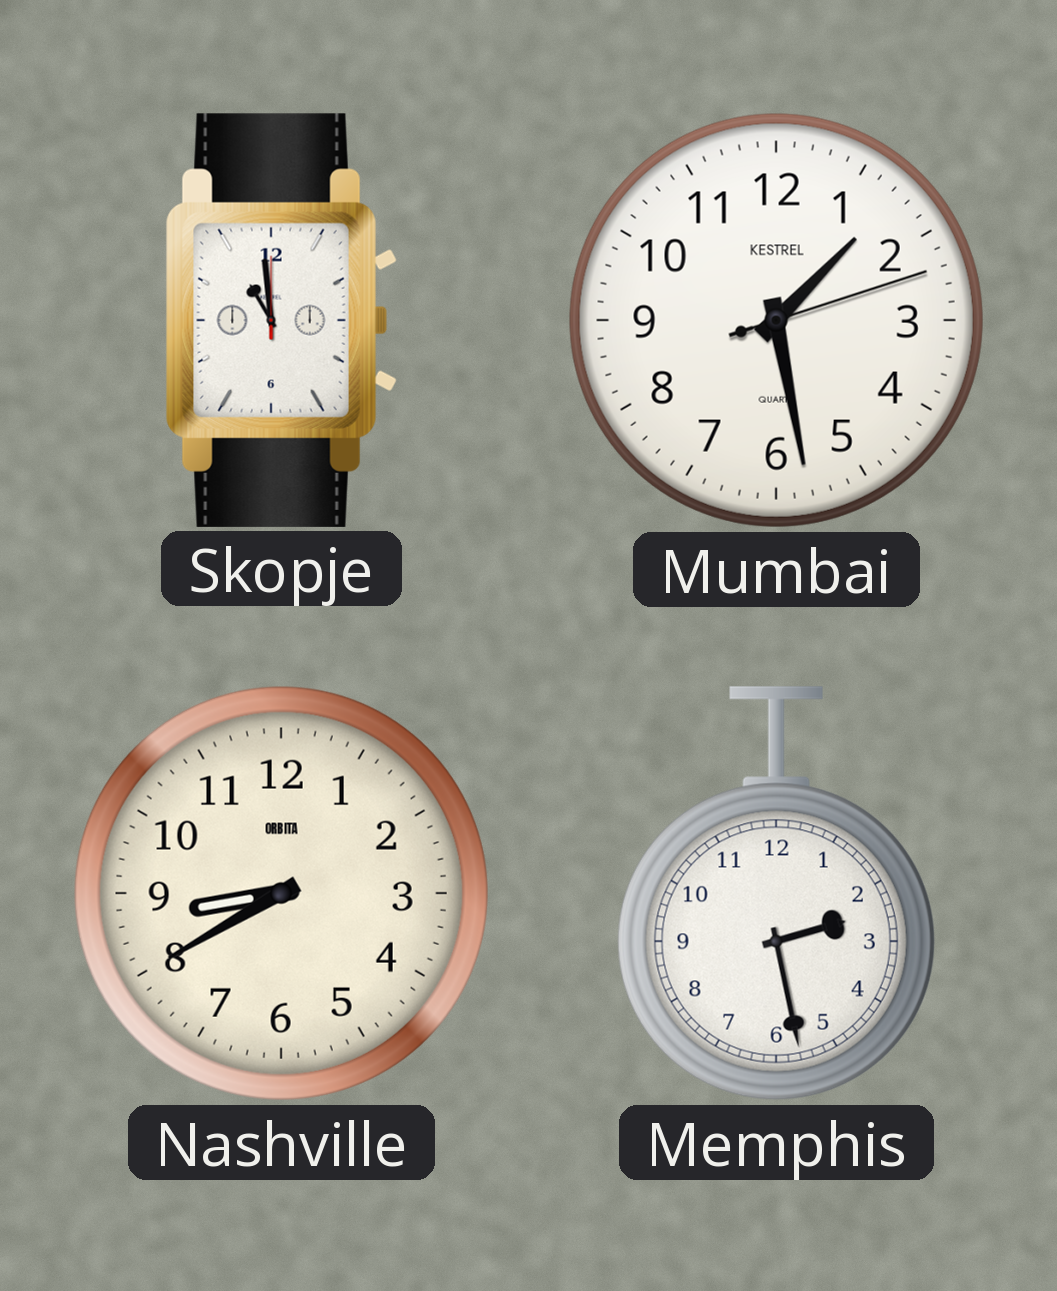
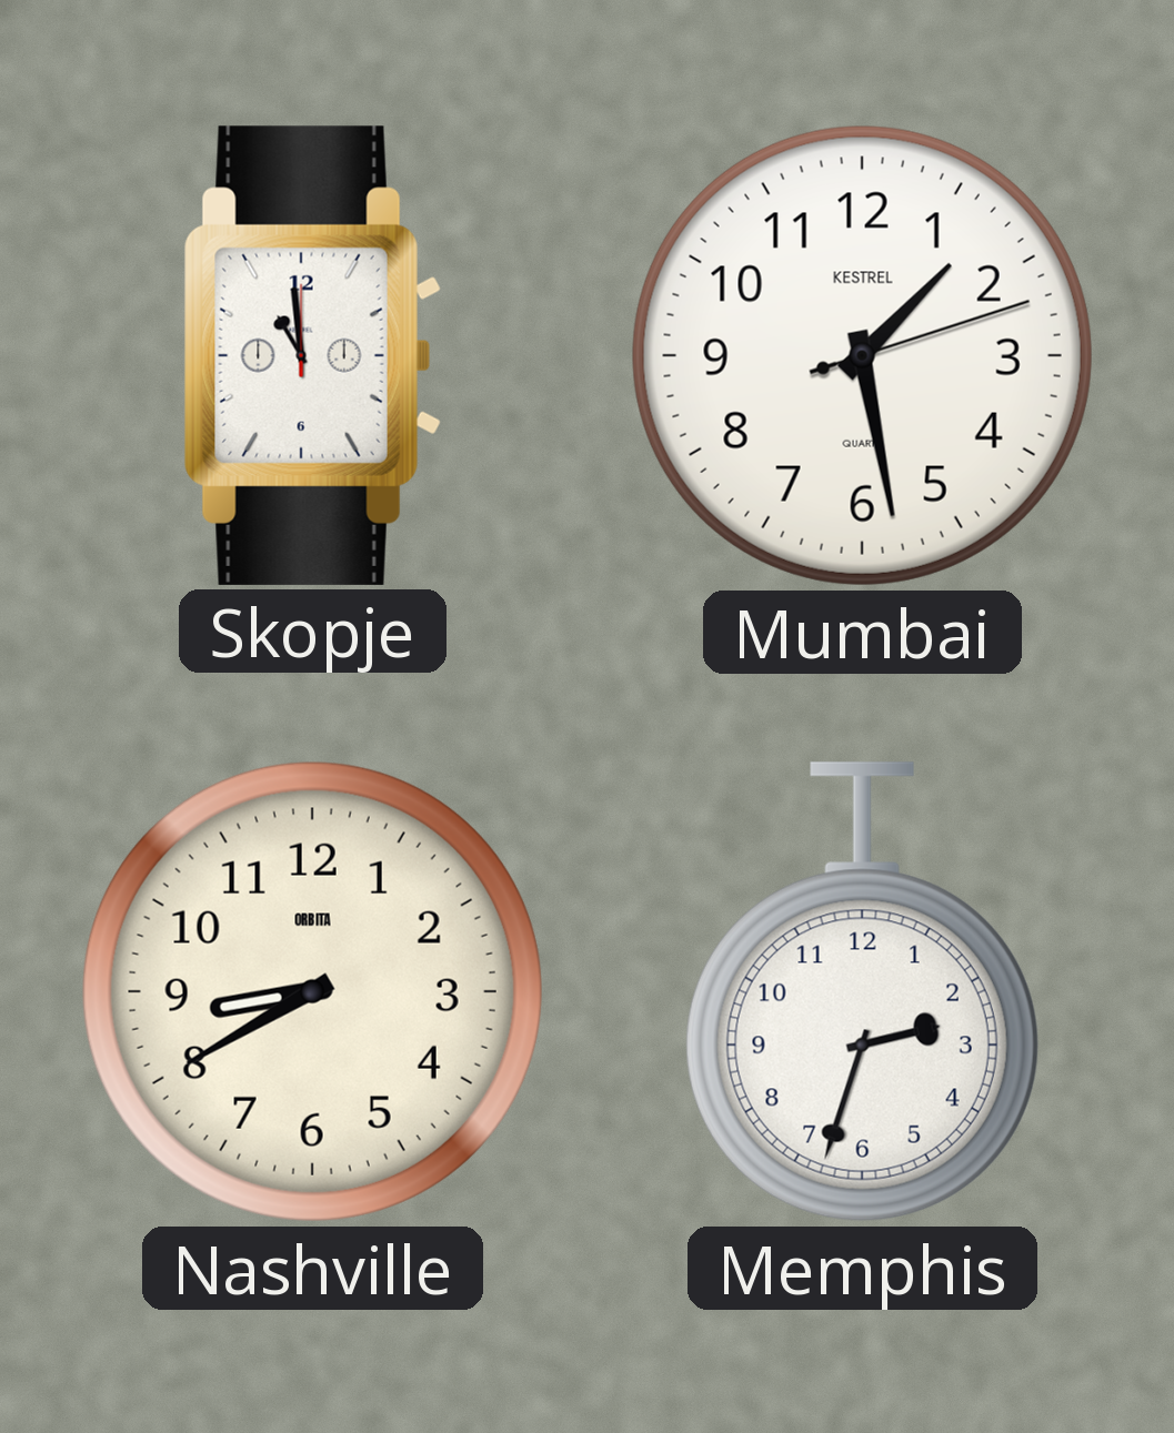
Memphis: 2:28 -> 2:33 (862, 992)
